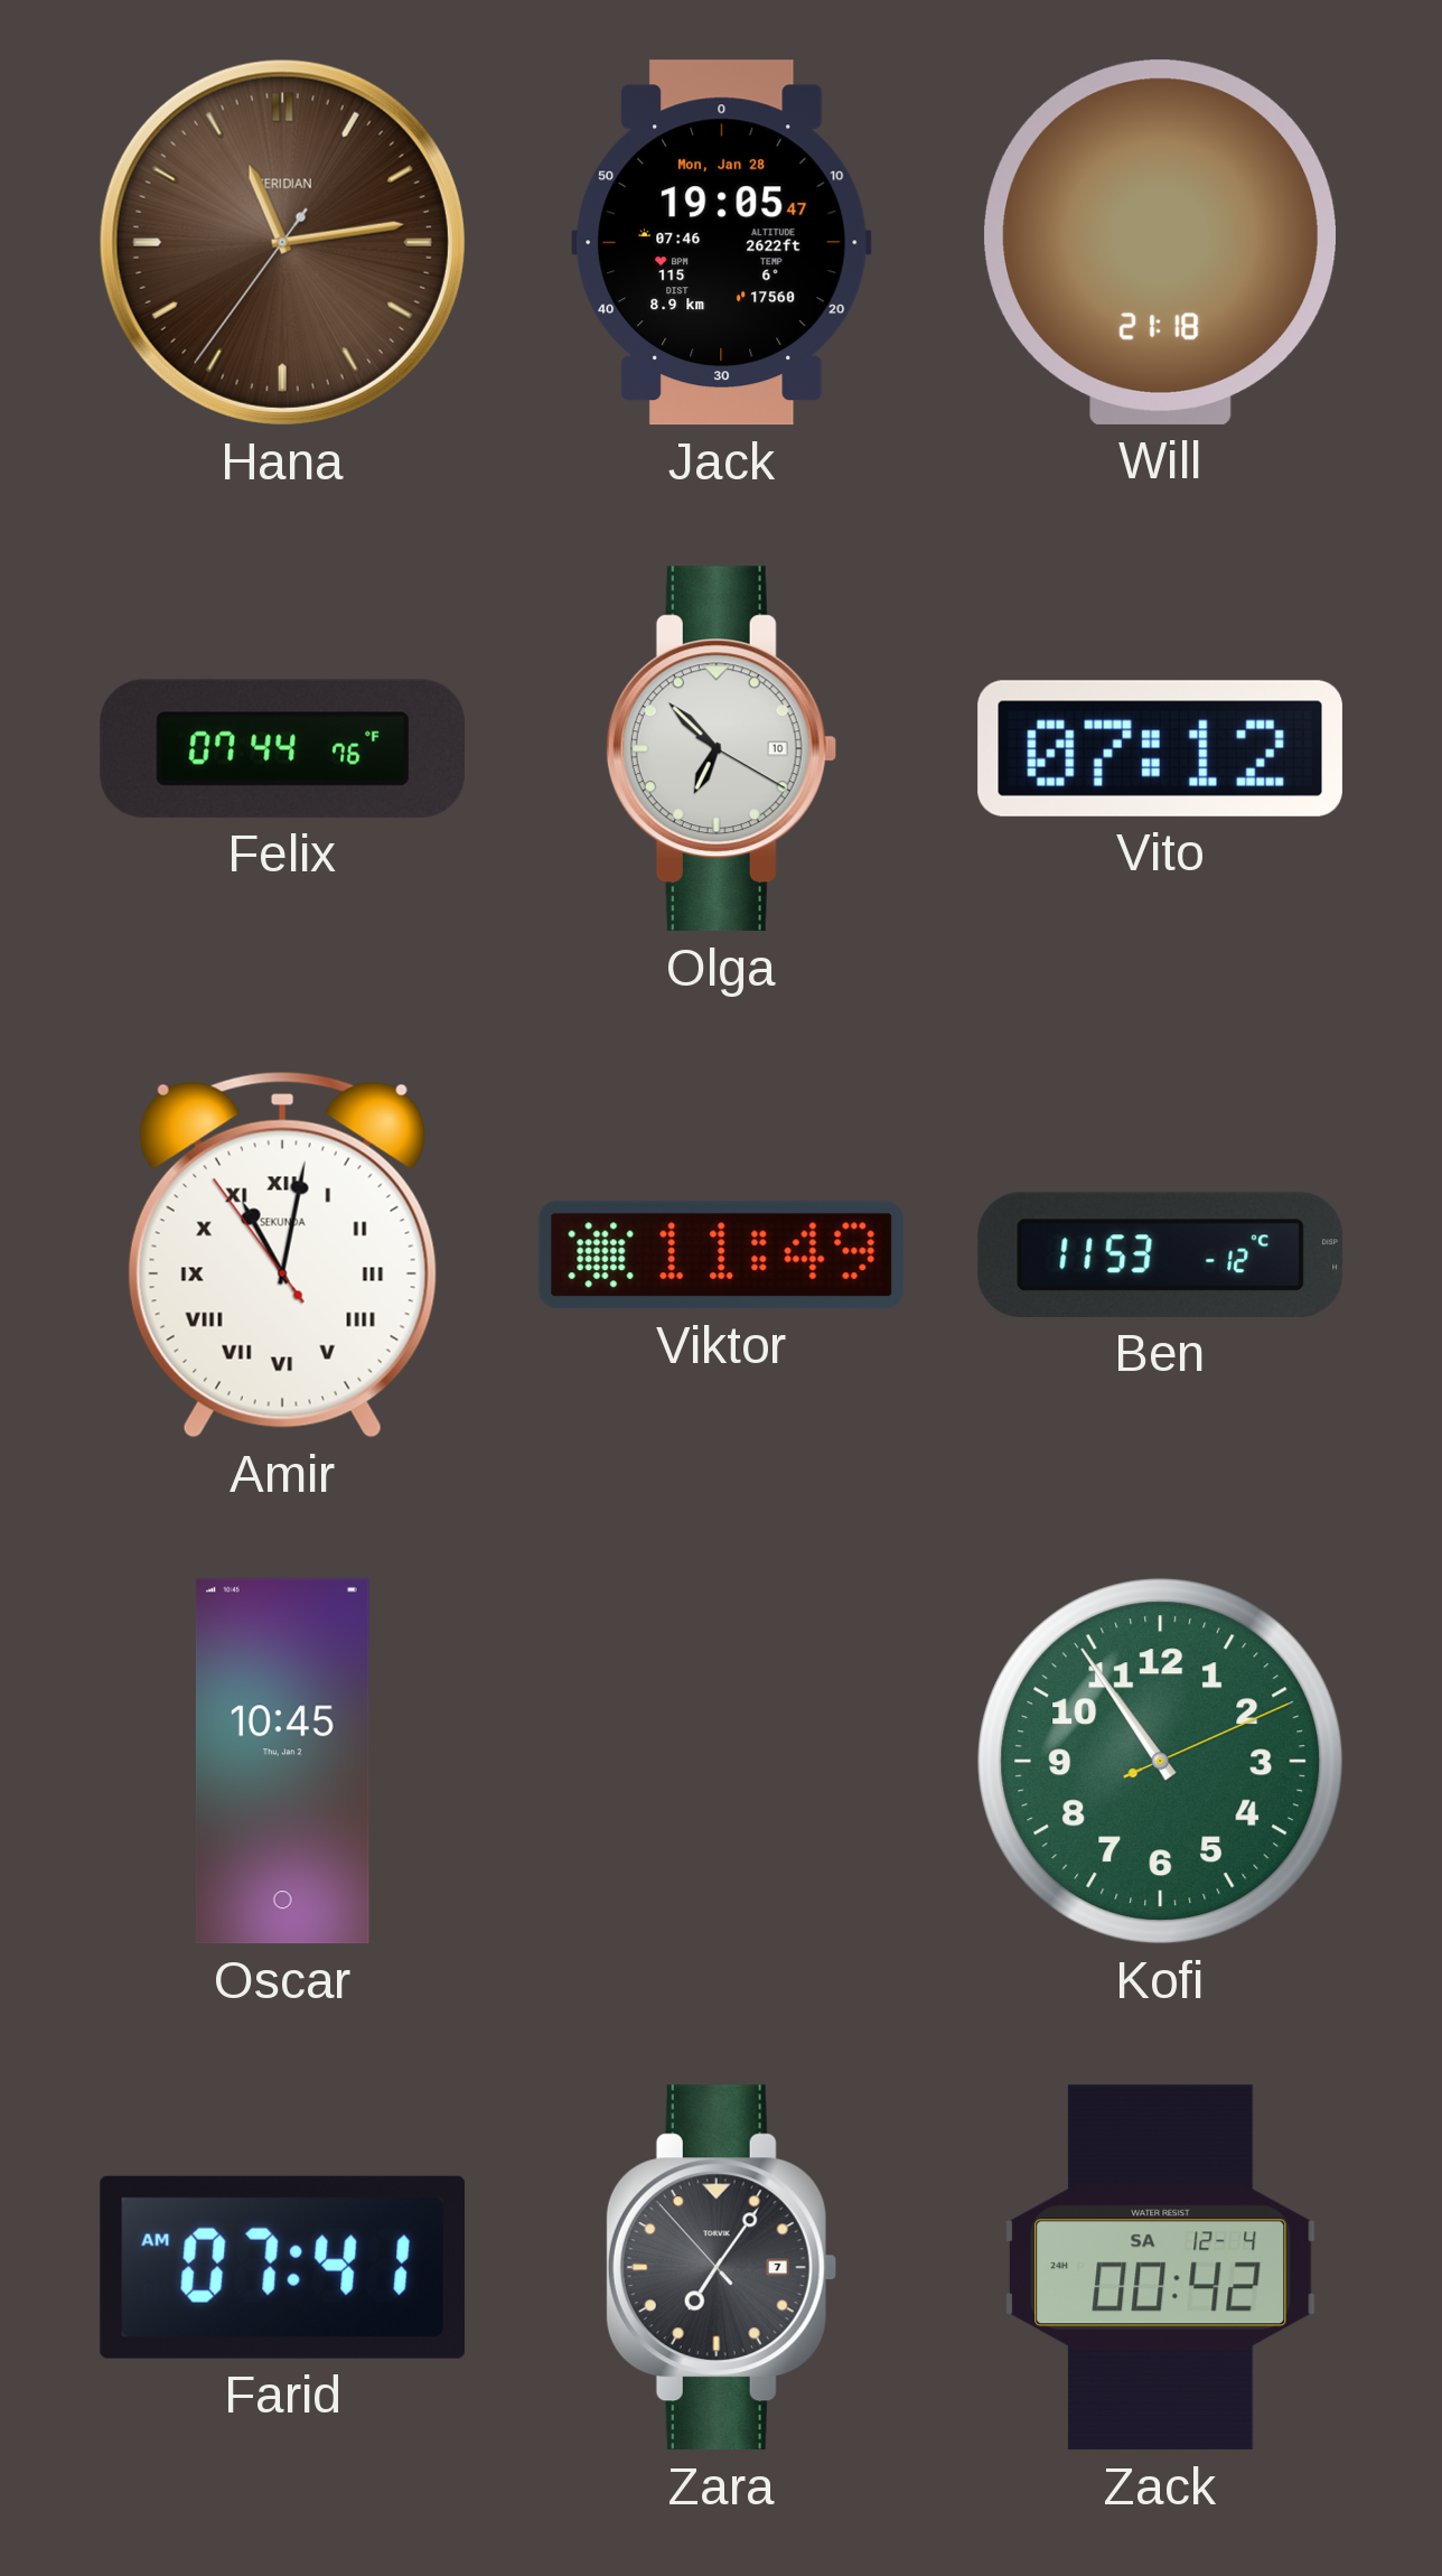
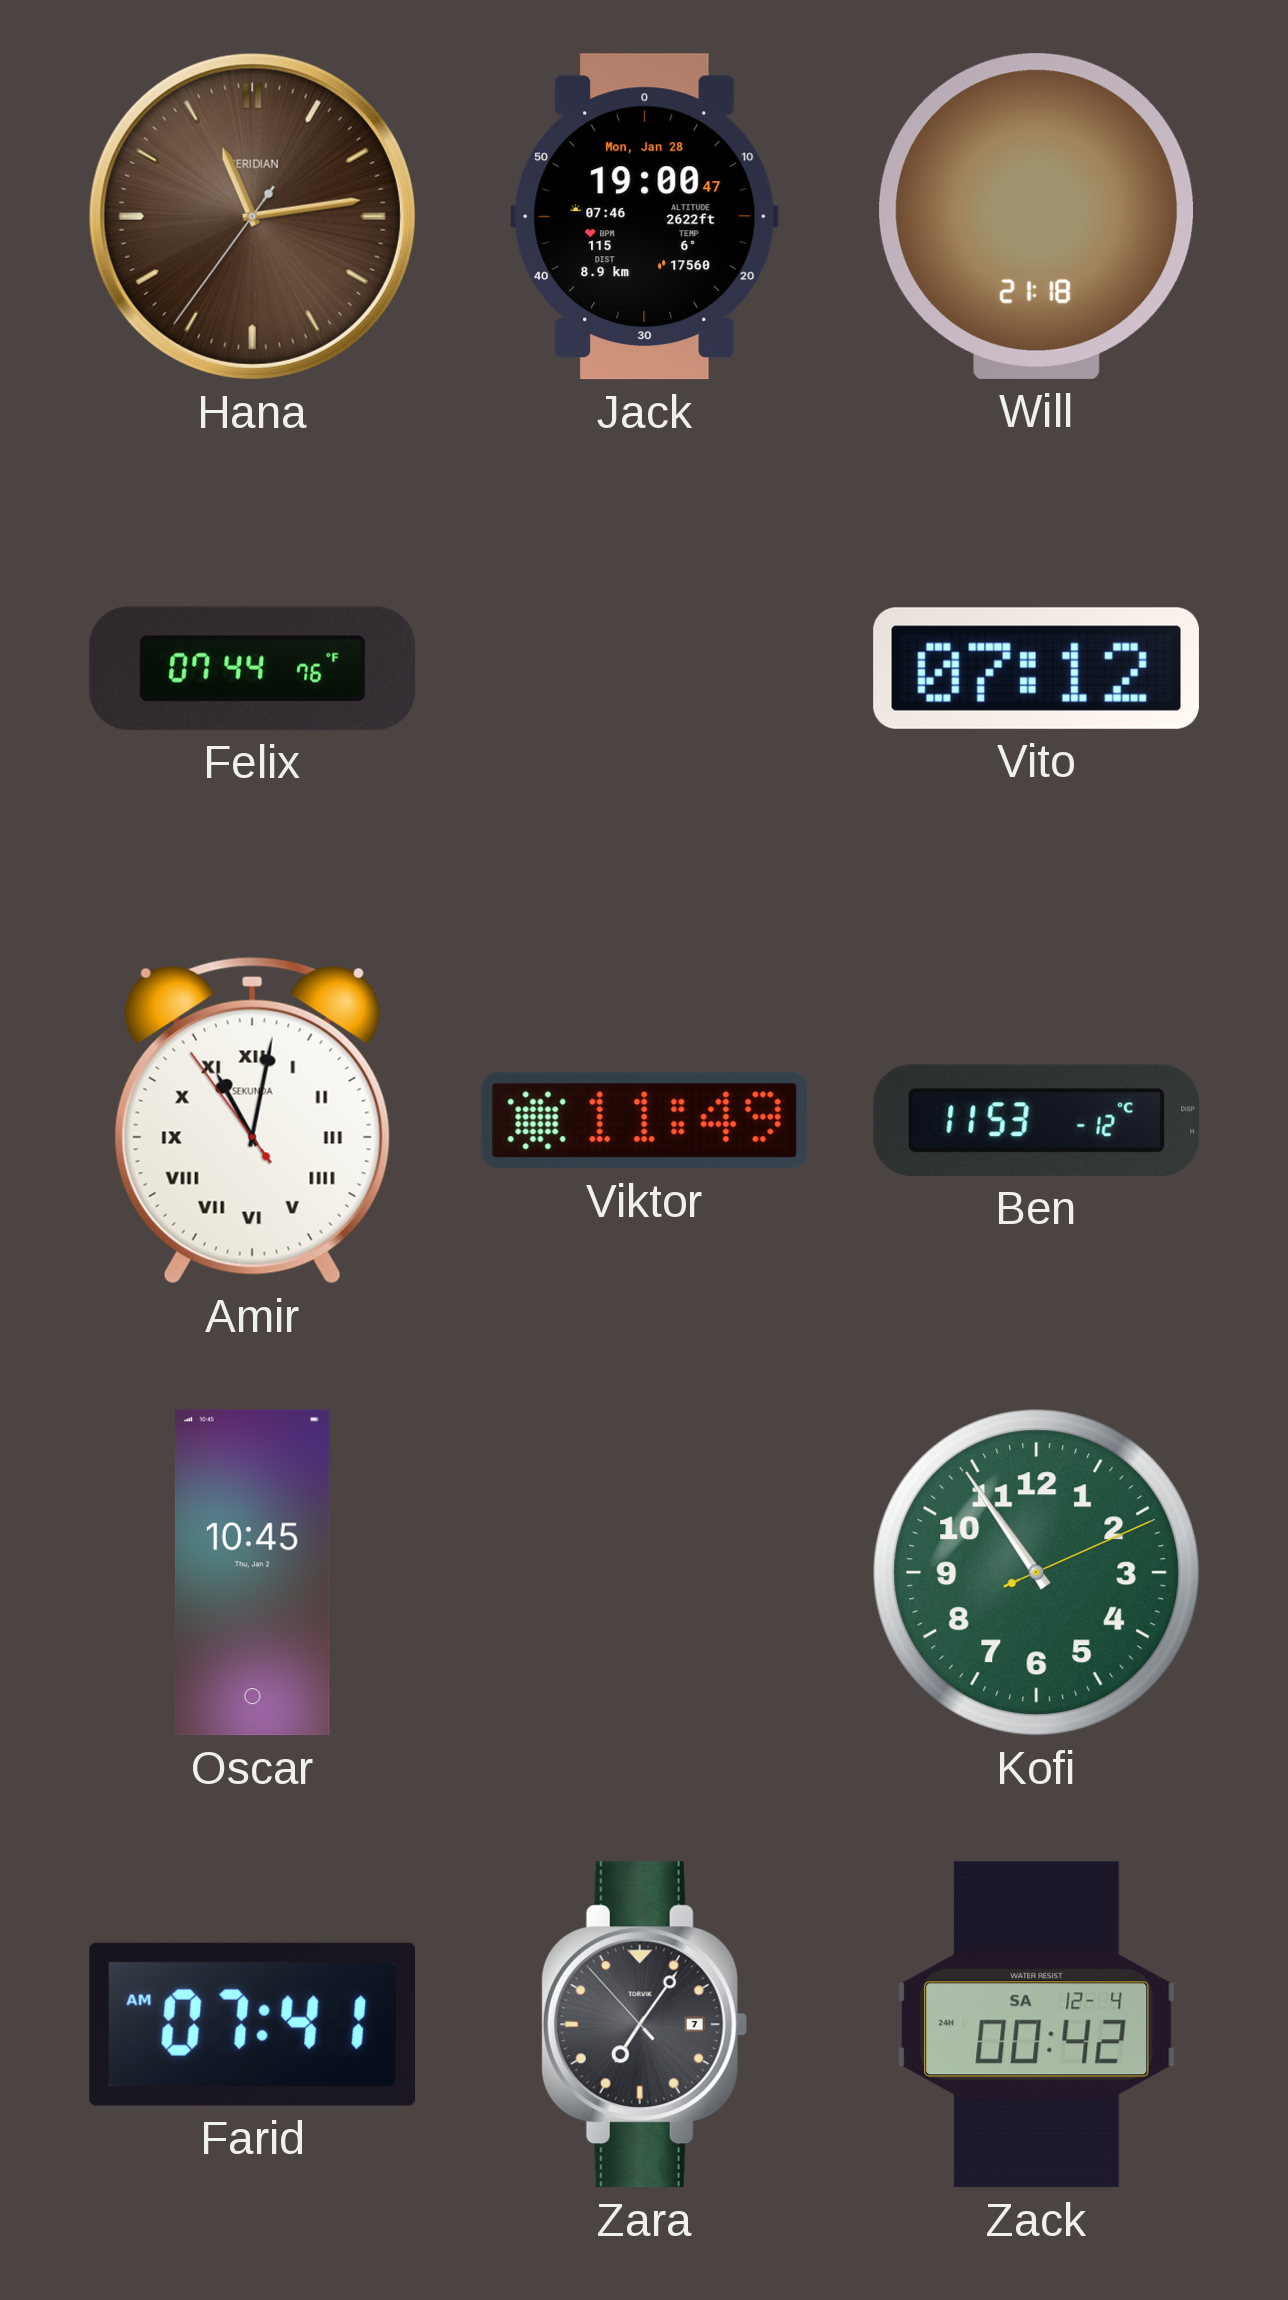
Jack: 19:05 -> 19:00 (645, 217)
Olga: 6:52 -> none (721, 749)
